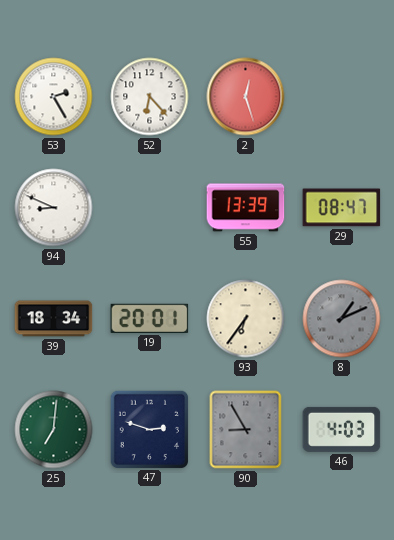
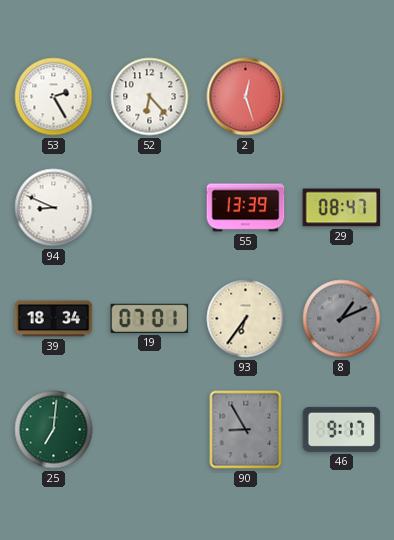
19: 20:01 -> 07:01 (150, 318)
47: 2:48 -> none (149, 429)
46: 4:03 -> 9:17 (342, 429)
